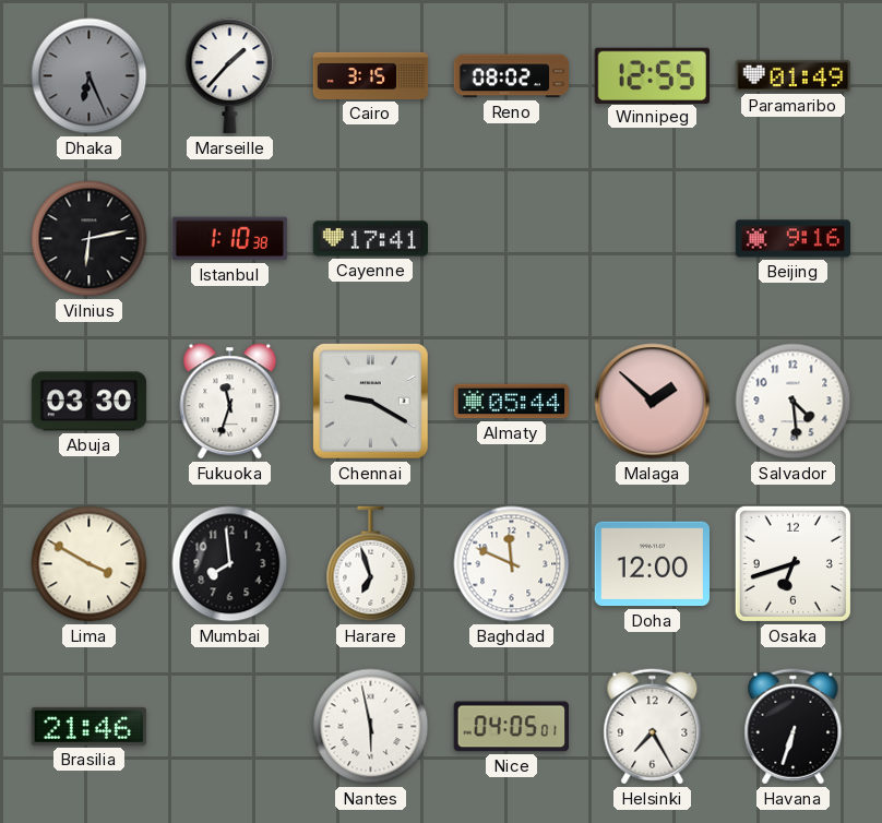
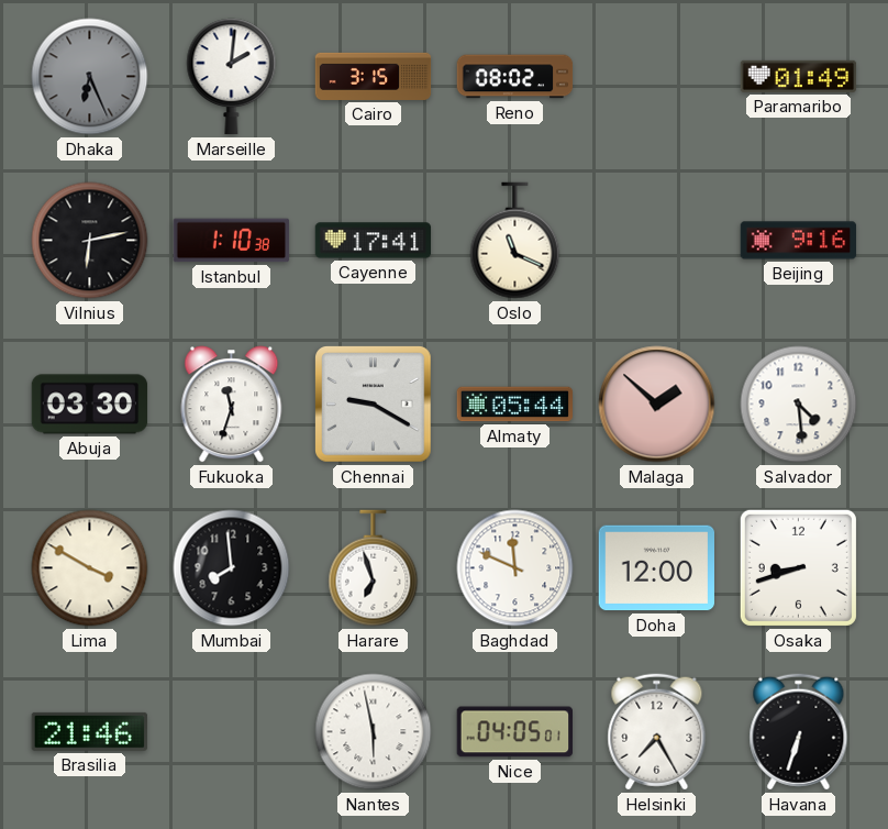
Marseille: 1:37 -> 2:01 (232, 77)
Winnipeg: 12:55 -> none (652, 75)
Oslo: none -> 11:19 (515, 241)
Osaka: 6:42 -> 8:42 (798, 567)
